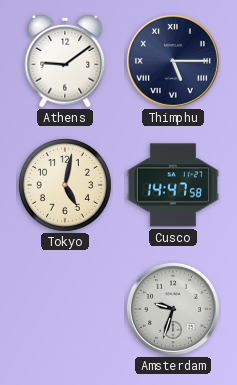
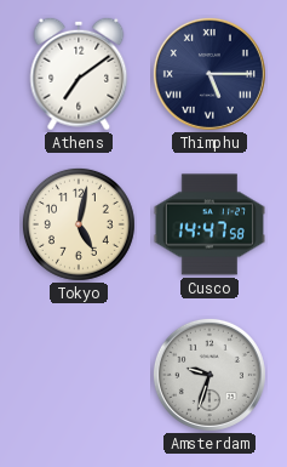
Athens: 9:09 -> 7:09 (79, 74)
